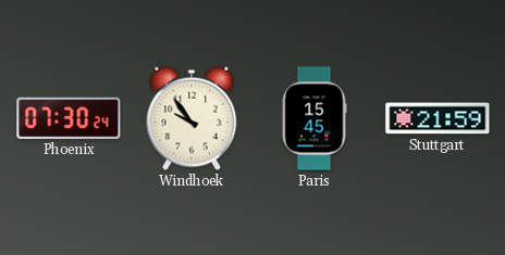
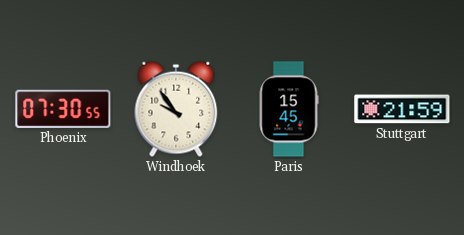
Phoenix: 07:30:24 -> 07:30:55 (63, 109)
